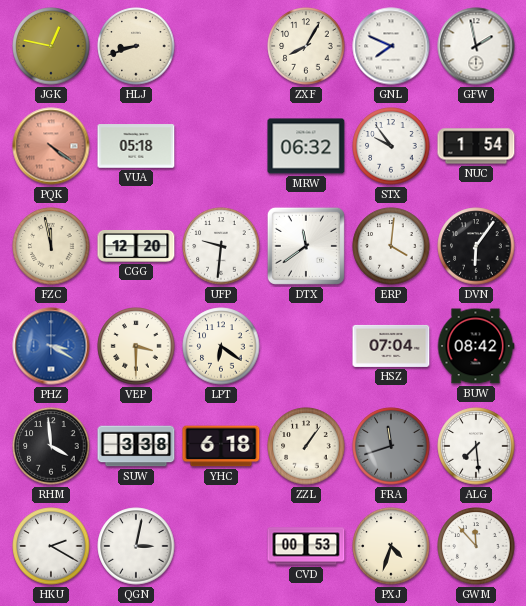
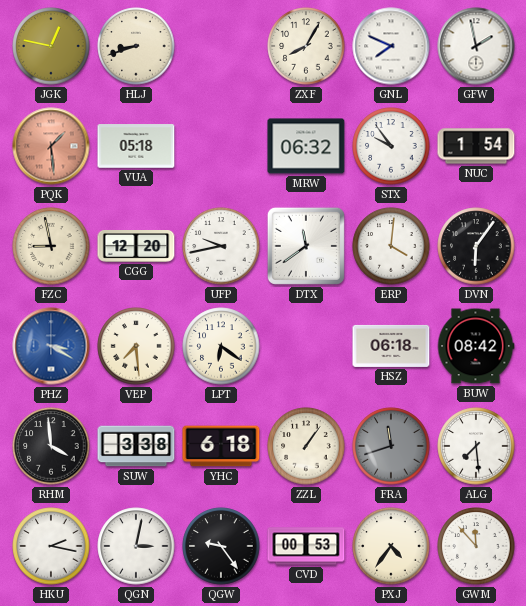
PQK: 4:21 -> 1:29 (51, 146)
FZC: 11:58 -> 8:58 (51, 246)
UFP: 9:31 -> 9:43 (221, 246)
VEP: 3:30 -> 7:29 (136, 346)
HSZ: 07:04 -> 06:18 (391, 346)
HKU: 2:20 -> 2:17 (51, 546)
QGW: none -> 9:24 (221, 546)
PXJ: 4:33 -> 4:36 (391, 546)
